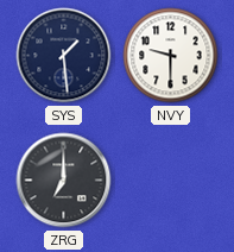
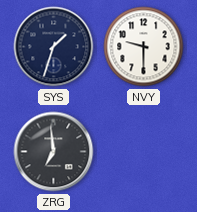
SYS: 1:29 -> 1:33 (54, 47)
ZRG: 7:00 -> 6:59 (54, 152)
